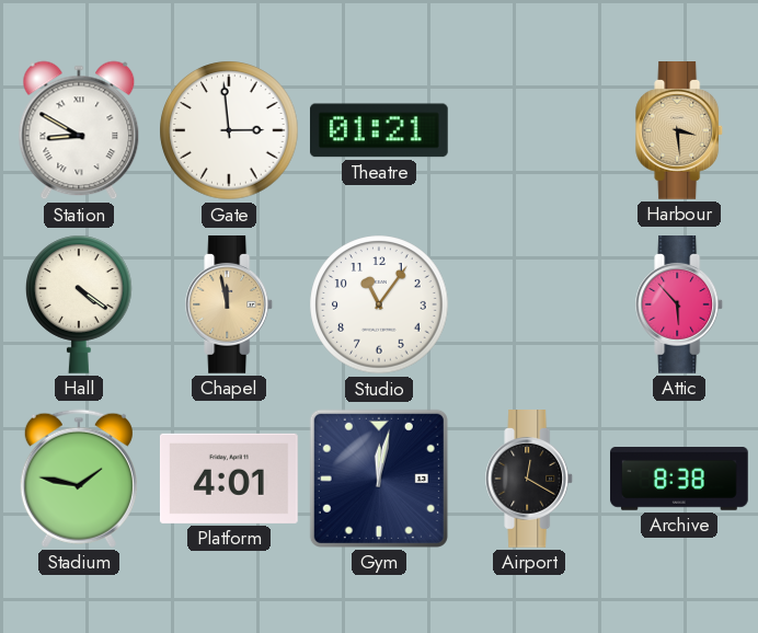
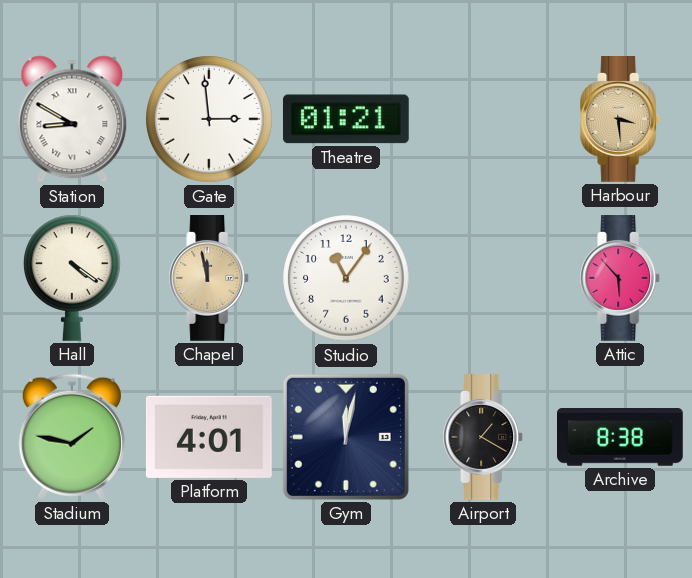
Airport: 12:20 -> 1:20 (484, 438)
